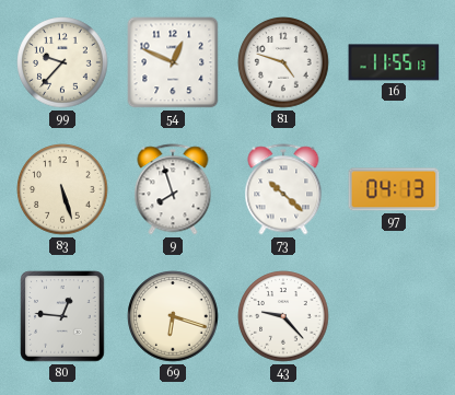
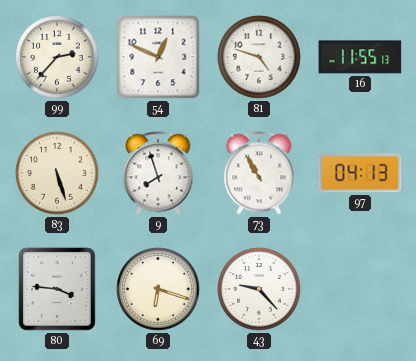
99: 9:37 -> 2:37 (57, 57)
73: 10:22 -> 10:55 (259, 173)
80: 12:46 -> 3:46 (57, 289)
